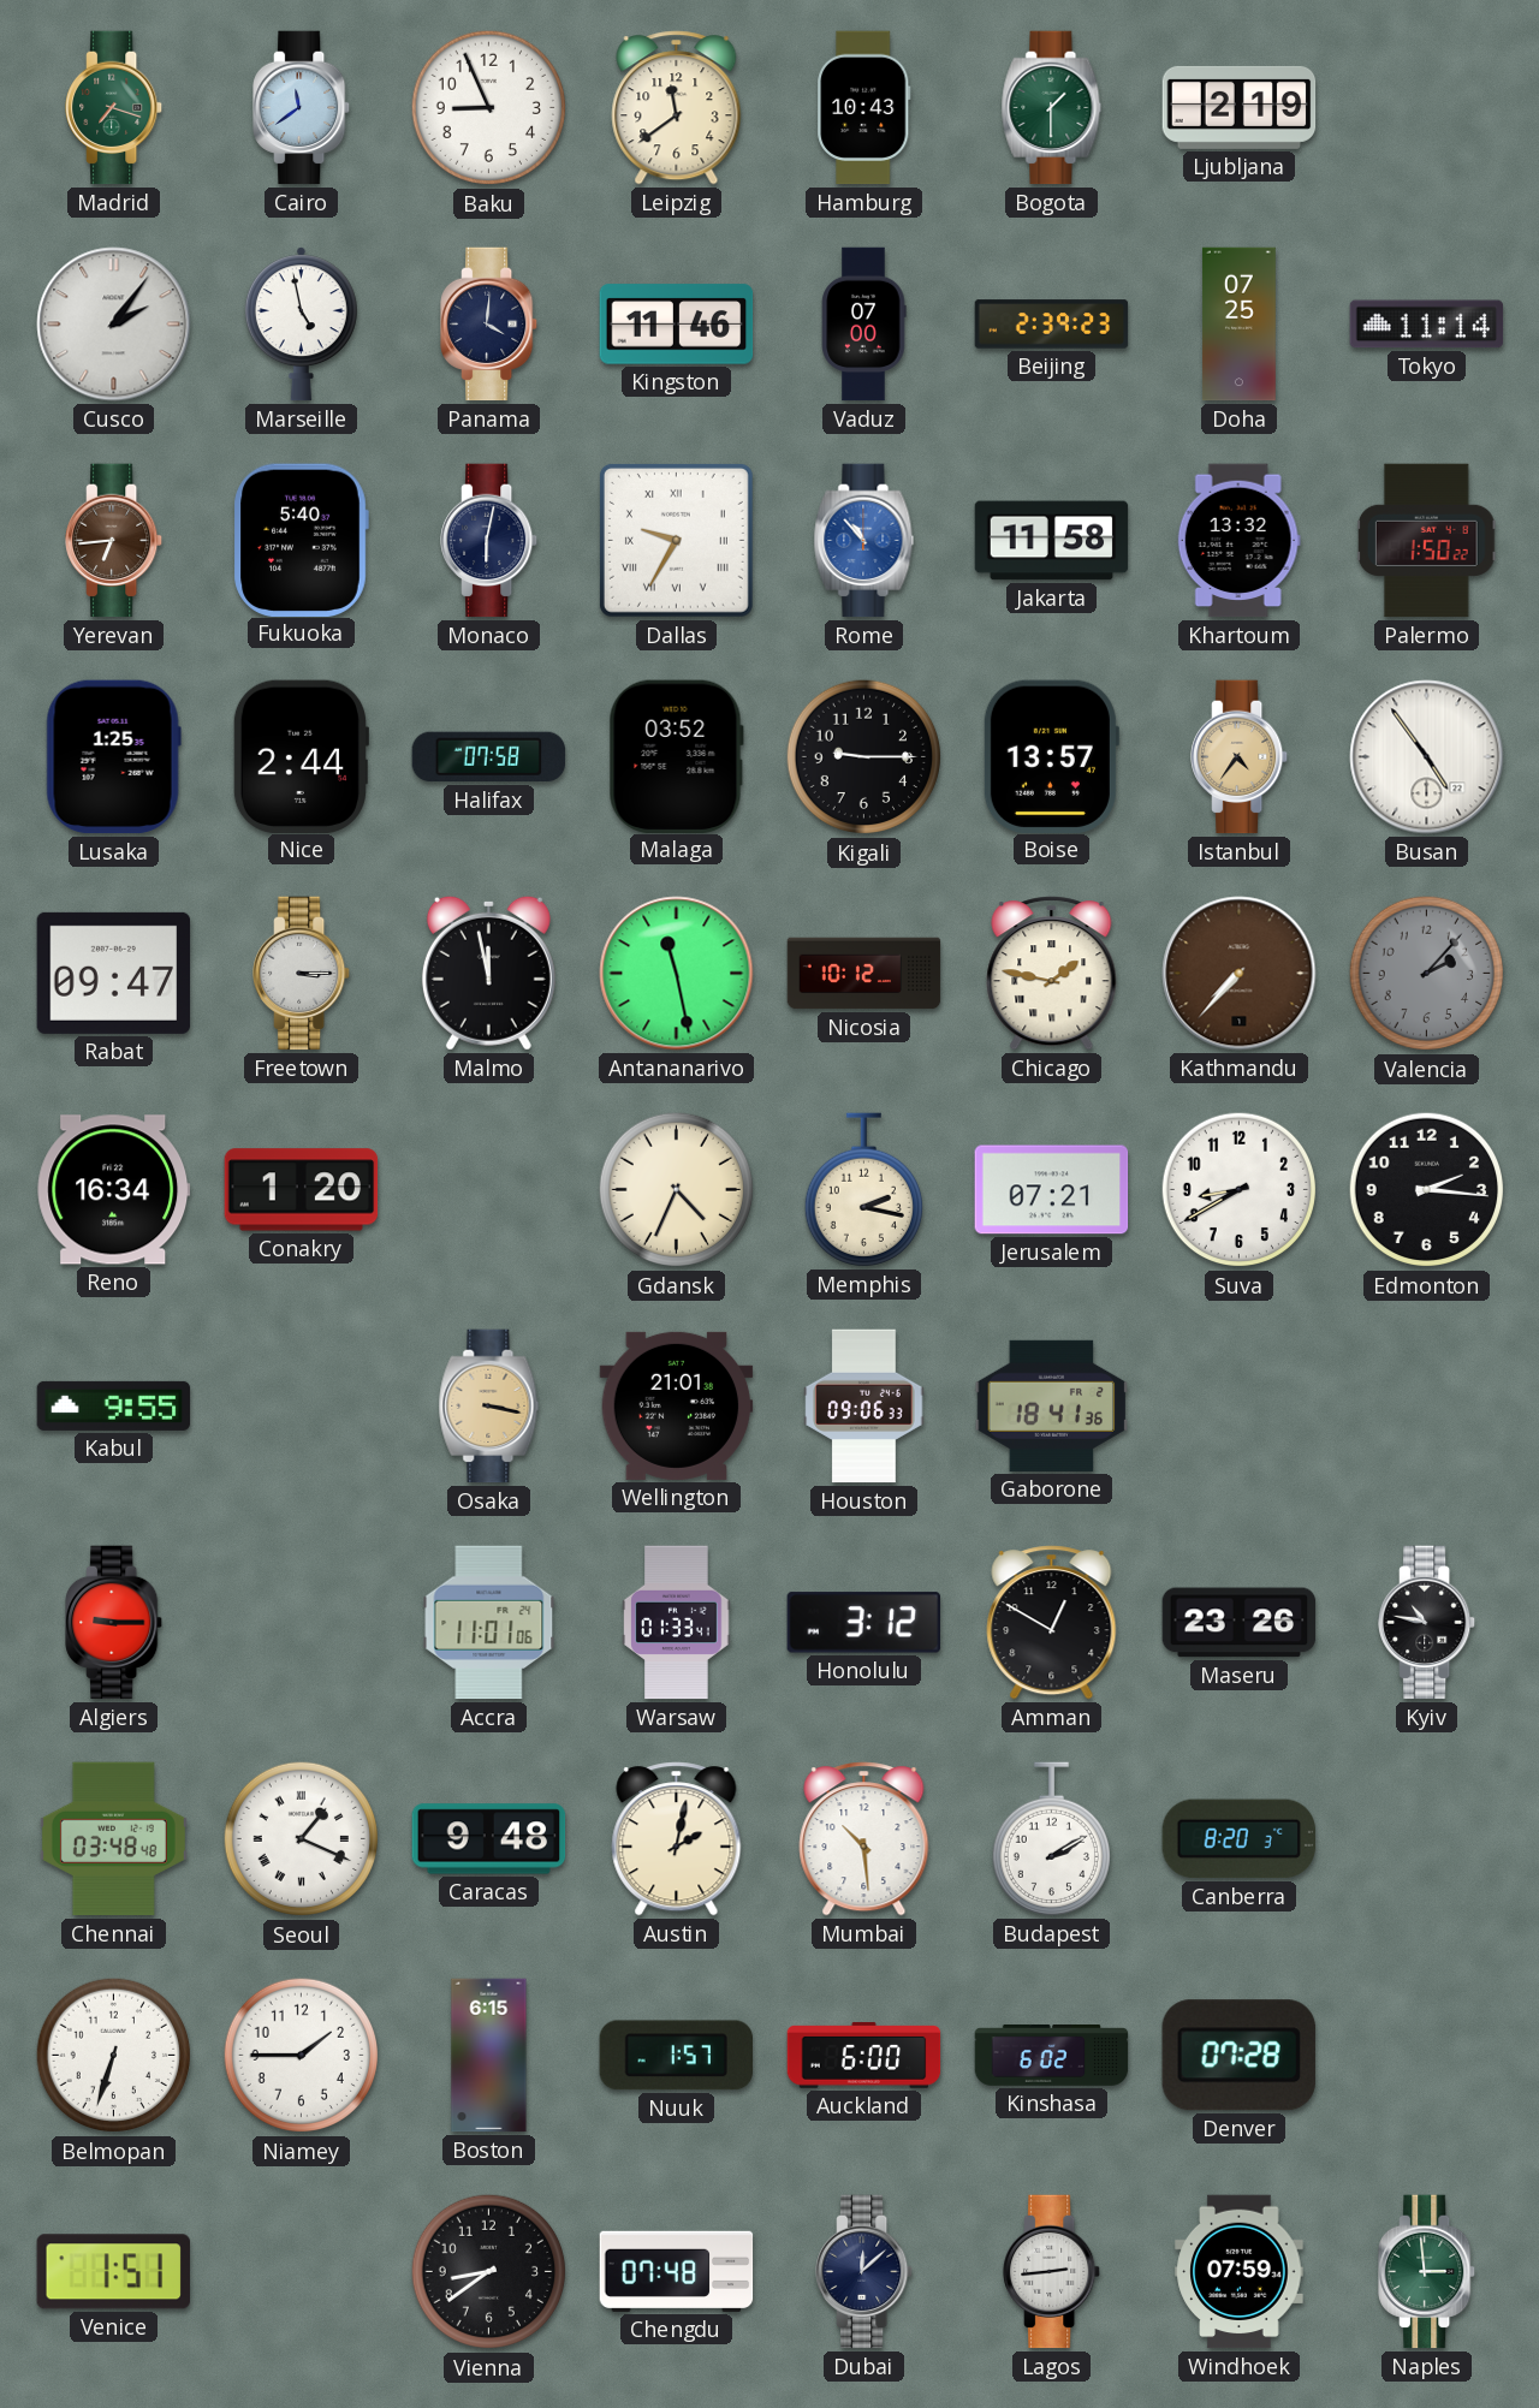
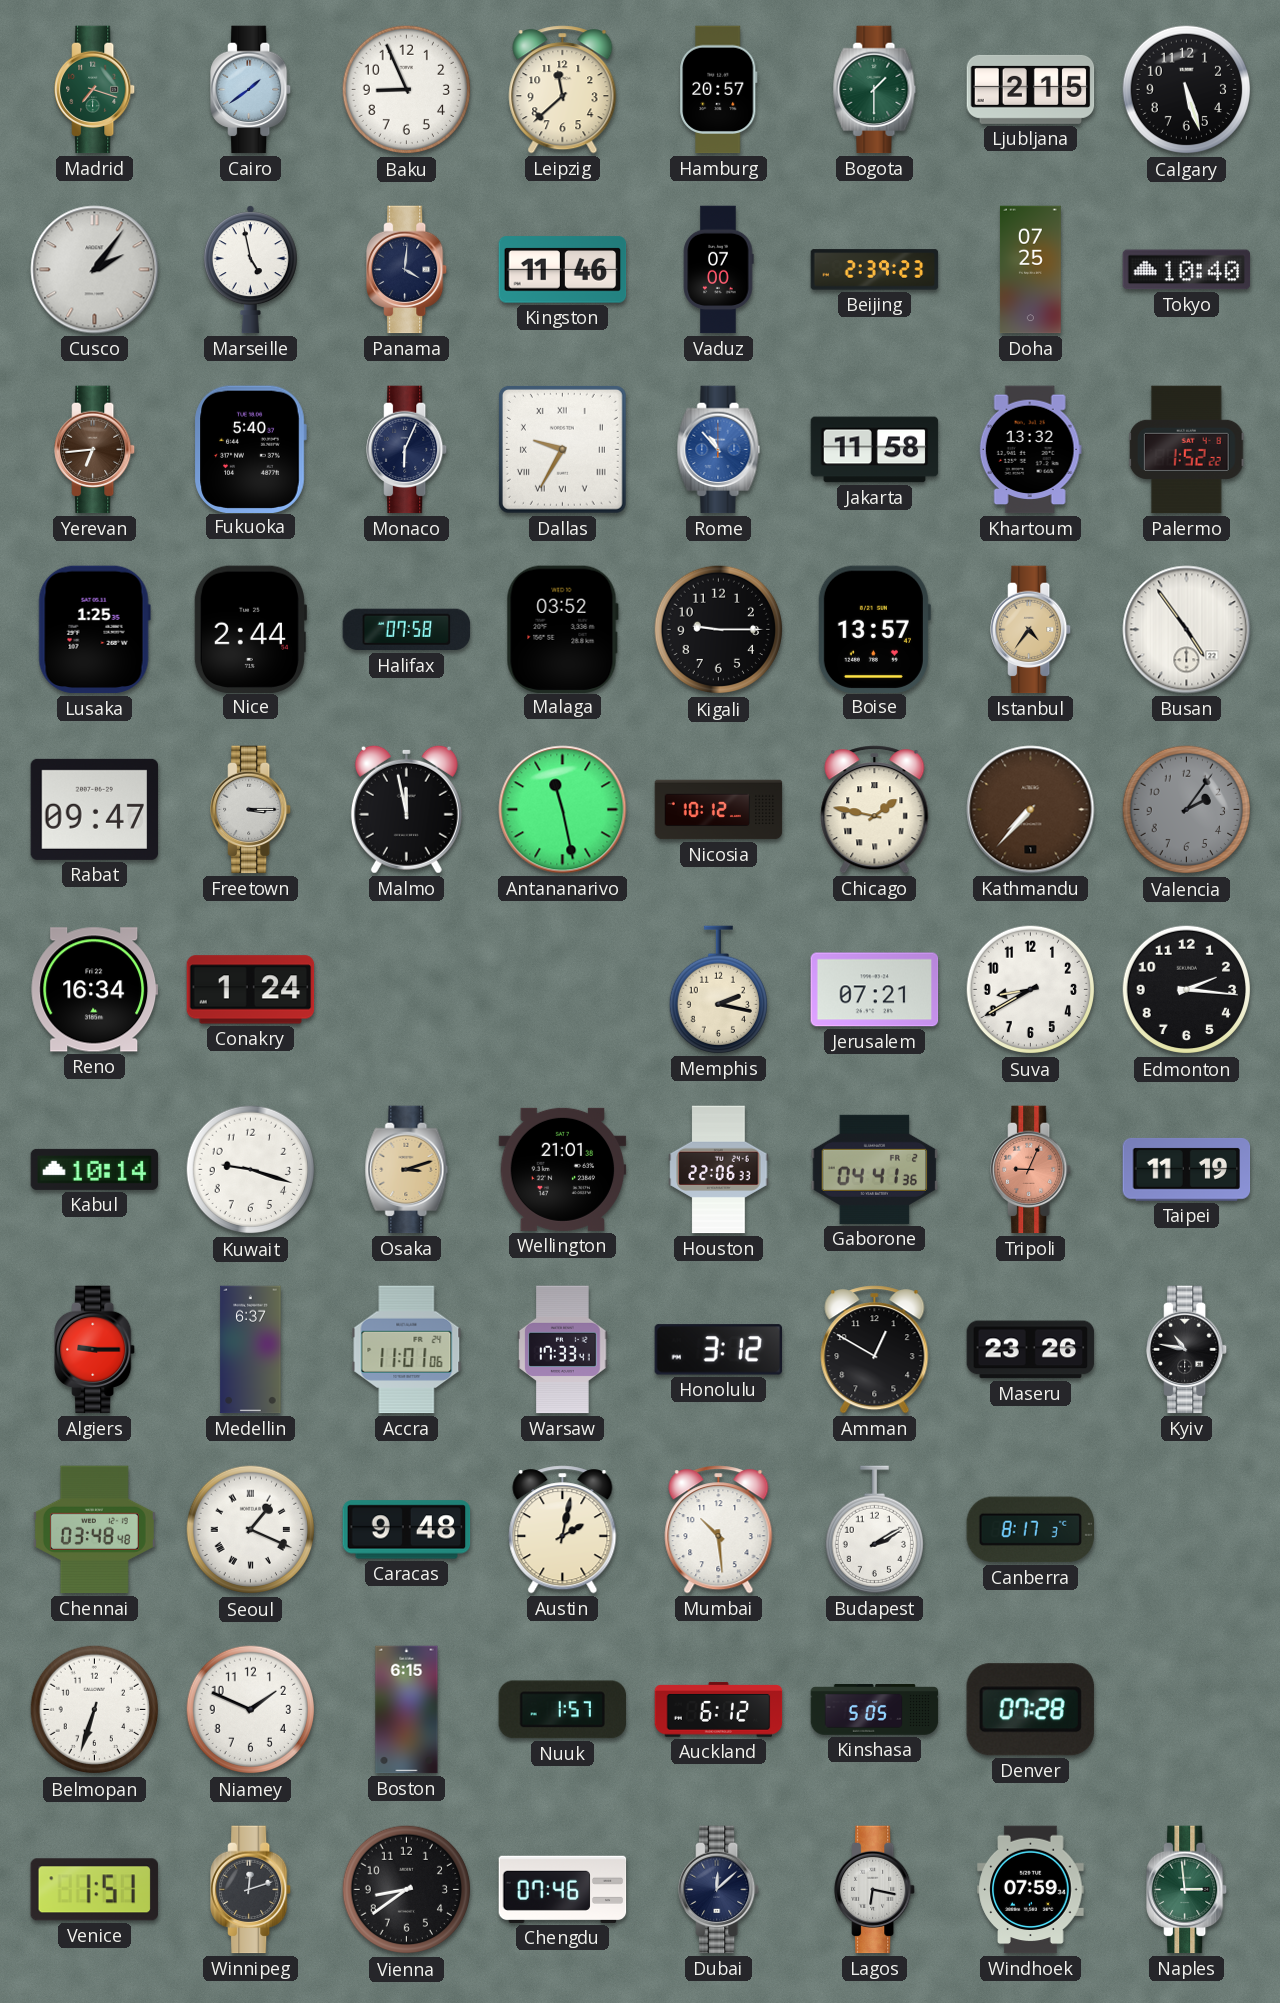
Cairo: 11:39 -> 1:39 (251, 90)
Leipzig: 11:39 -> 11:38 (563, 90)
Hamburg: 10:43 -> 20:57 (719, 90)
Ljubljana: 2:19 -> 2:15 (1031, 89)
Calgary: none -> 5:27 (1187, 90)
Tokyo: 11:14 -> 10:40 (1187, 270)
Monaco: 6:02 -> 6:04 (407, 450)
Palermo: 1:50 -> 1:52 (1186, 450)
Valencia: 2:07 -> 2:06 (1187, 810)
Conakry: 1:20 -> 1:24 (251, 990)
Gdansk: 4:34 -> none (677, 1190)
Kabul: 9:55 -> 10:14 (95, 1169)
Kuwait: none -> 9:18 (251, 1170)
Osaka: 3:17 -> 3:12 (407, 1170)
Houston: 09:06 -> 22:06 (719, 1170)
Gaborone: 18:41 -> 04:41 (875, 1169)
Tripoli: none -> 9:04 (1031, 1170)
Taipei: none -> 11:19 (1187, 1169)
Medellin: none -> 6:37 (251, 1350)
Warsaw: 01:33 -> 17:33 (563, 1350)
Canberra: 8:20 -> 8:17 (1031, 1530)
Niamey: 1:45 -> 1:49 (251, 1710)
Auckland: 6:00 -> 6:12 (719, 1710)
Kinshasa: 6:02 -> 5:05 (875, 1710)
Winnipeg: none -> 12:12 (251, 1890)
Chengdu: 07:48 -> 07:46 (563, 1889)
Lagos: 2:44 -> 6:17 (875, 1890)
